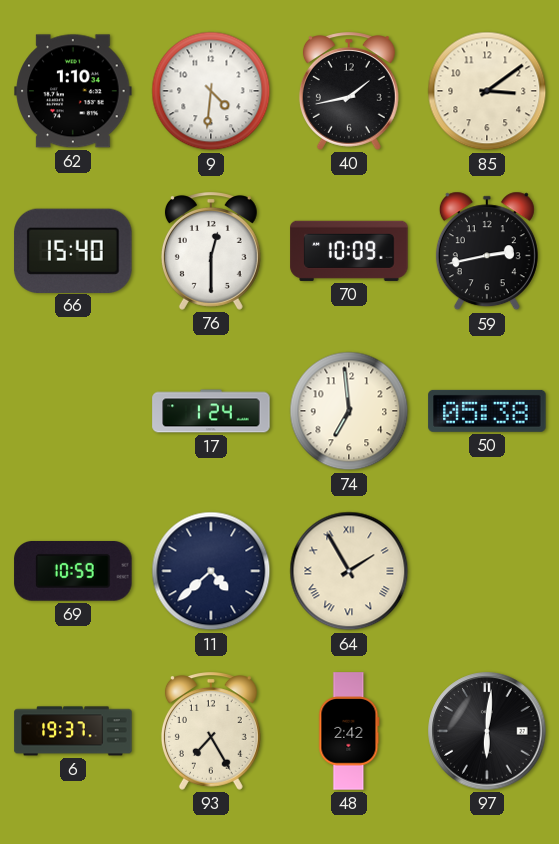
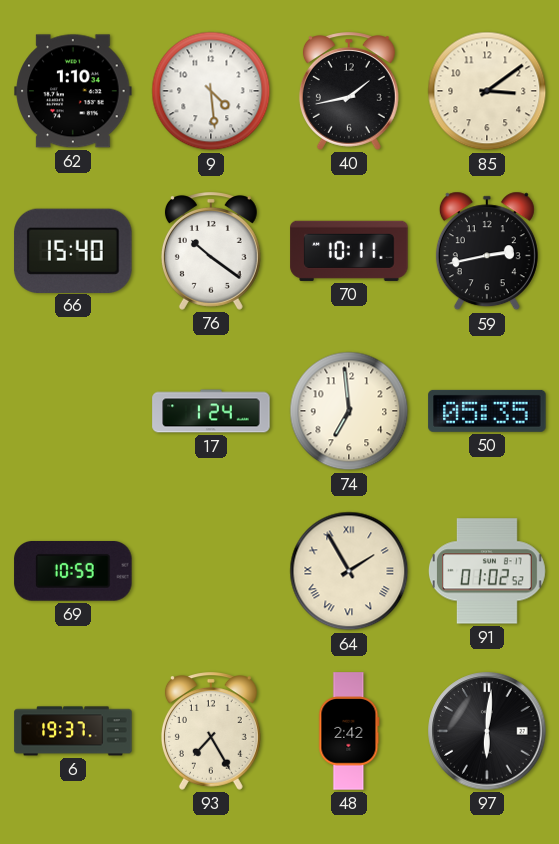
9: 4:31 -> 4:29 (211, 91)
76: 12:30 -> 10:21 (211, 251)
70: 10:09 -> 10:11 (349, 251)
50: 05:38 -> 05:35 (487, 411)
11: 4:38 -> none (211, 571)
91: none -> 01:02 (487, 571)
